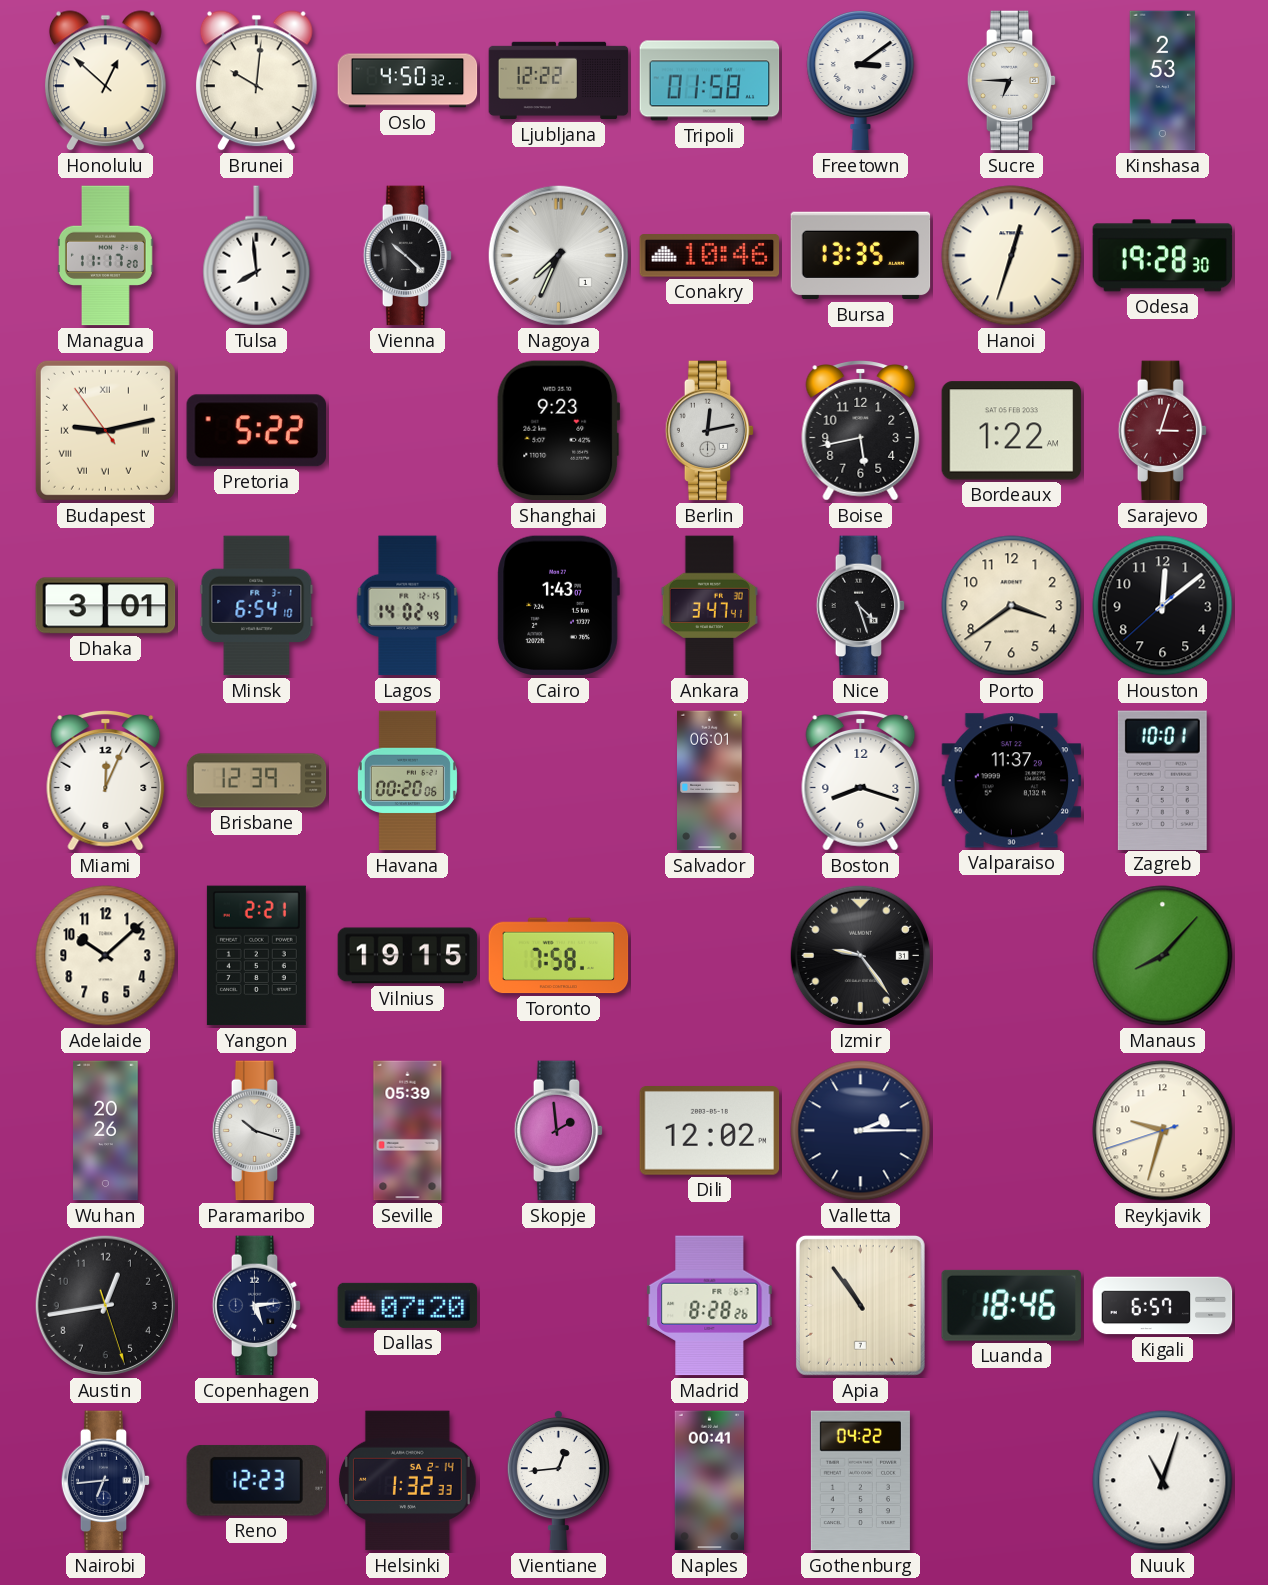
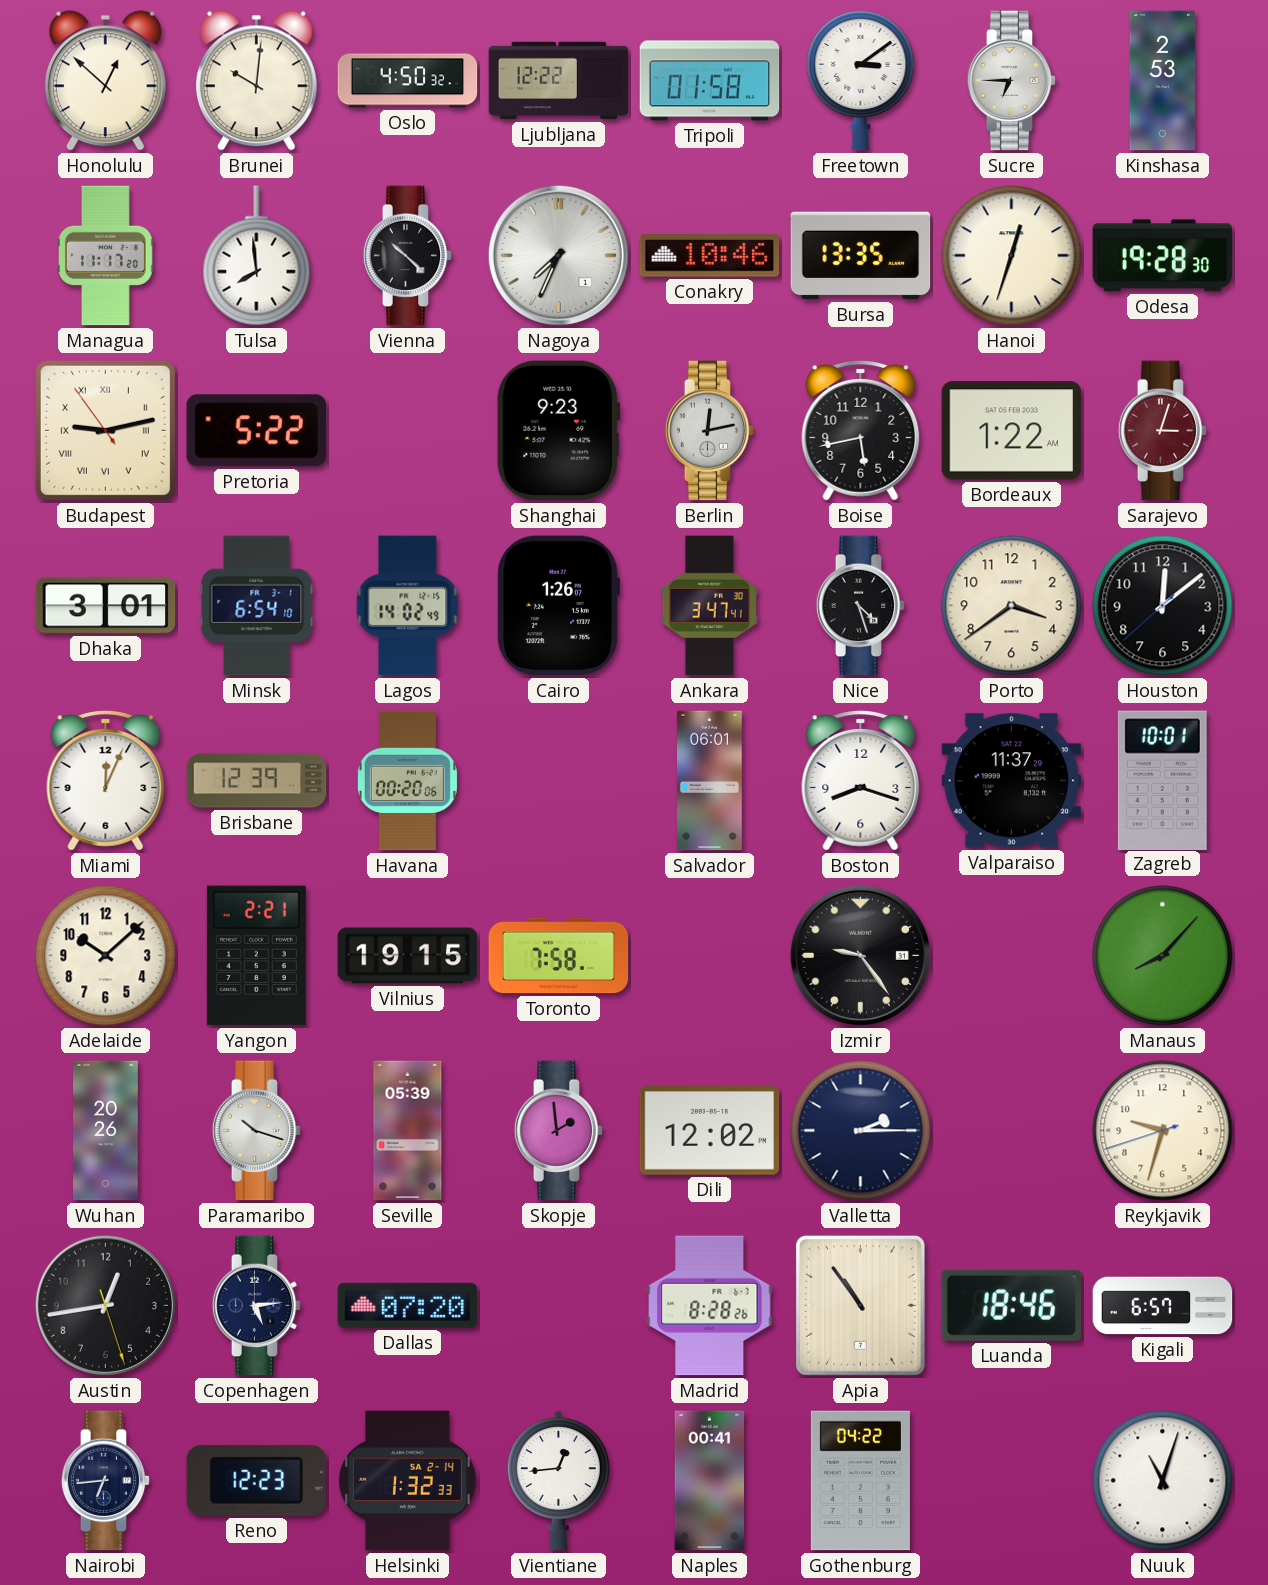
Cairo: 1:43 -> 1:26 (558, 606)
